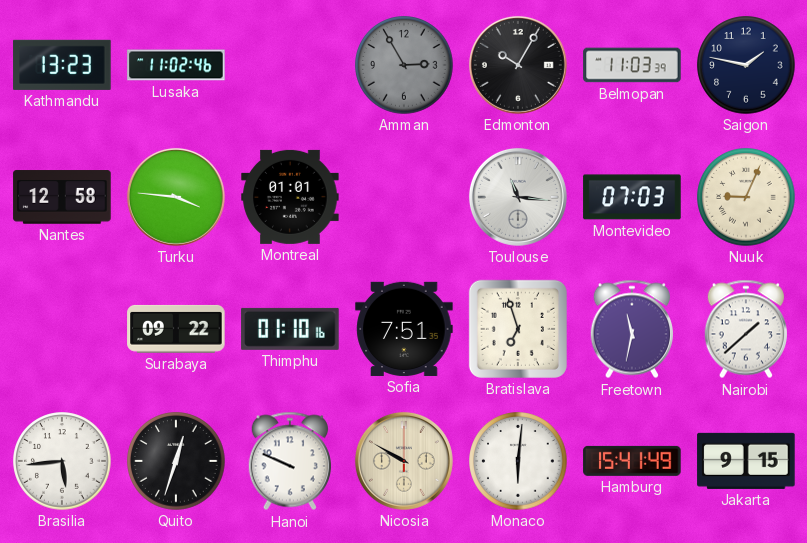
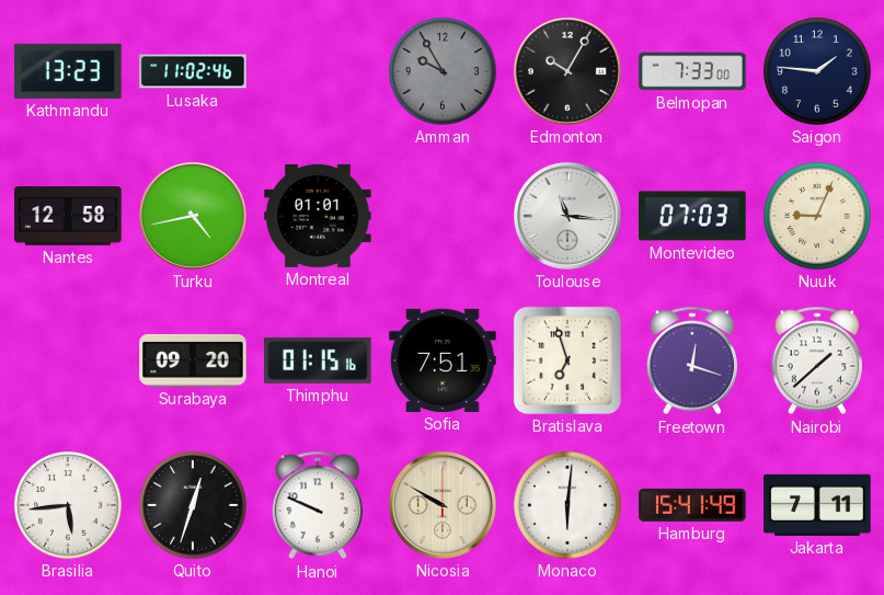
Amman: 2:55 -> 9:55 (443, 71)
Belmopan: 11:03 -> 7:33 (692, 71)
Saigon: 1:47 -> 1:46 (817, 71)
Turku: 3:46 -> 4:43 (193, 216)
Surabaya: 09:22 -> 09:20 (193, 361)
Thimphu: 01:10 -> 01:15 (318, 361)
Freetown: 11:32 -> 12:18 (691, 361)
Jakarta: 9:15 -> 7:11 (817, 505)
